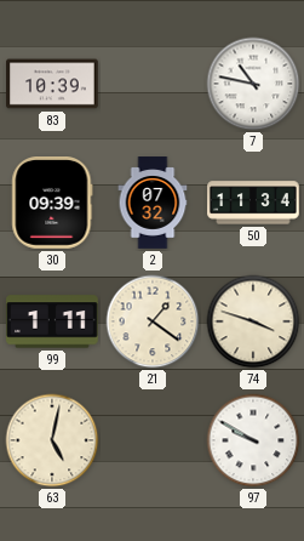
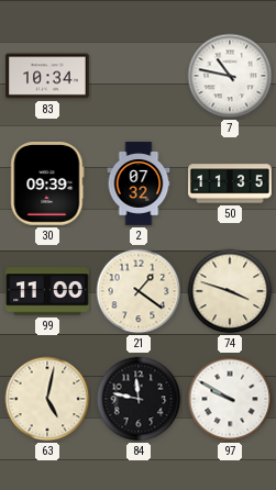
83: 10:39 -> 10:34 (47, 76)
50: 11:34 -> 11:35 (230, 183)
99: 1:11 -> 11:00 (48, 291)
84: none -> 11:47 (139, 399)
